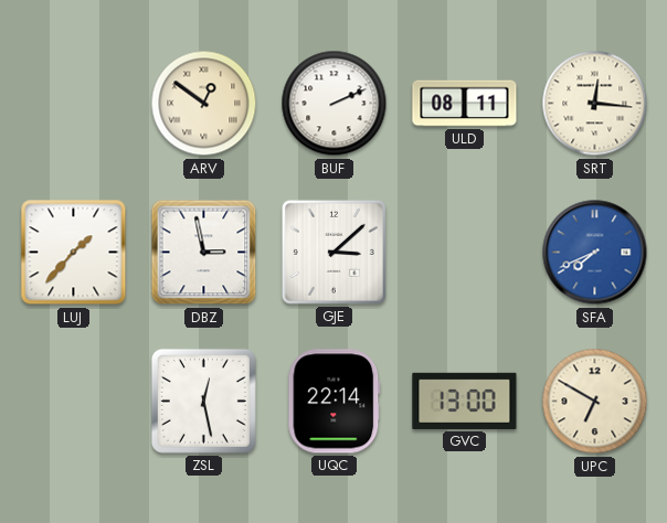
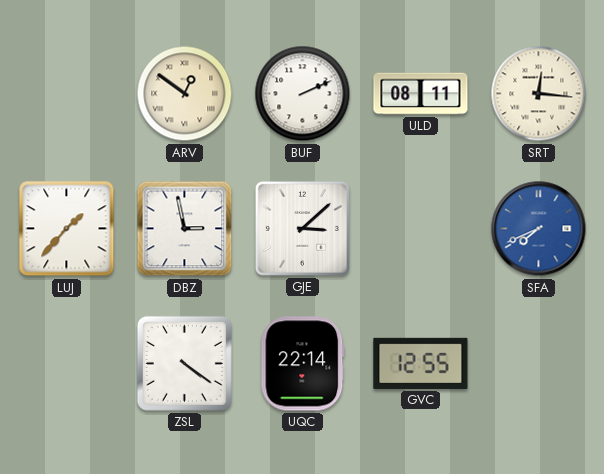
ZSL: 12:28 -> 4:21 (184, 363)
GVC: 13:00 -> 12:55 (421, 363)
UPC: 6:50 -> none (595, 402)
